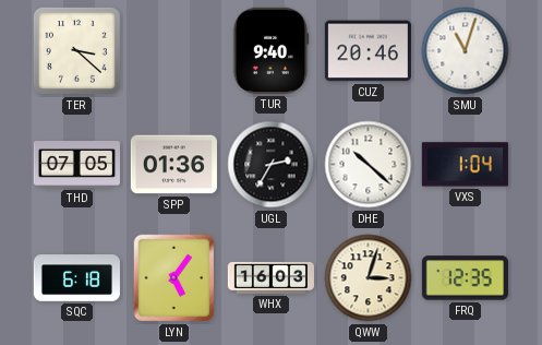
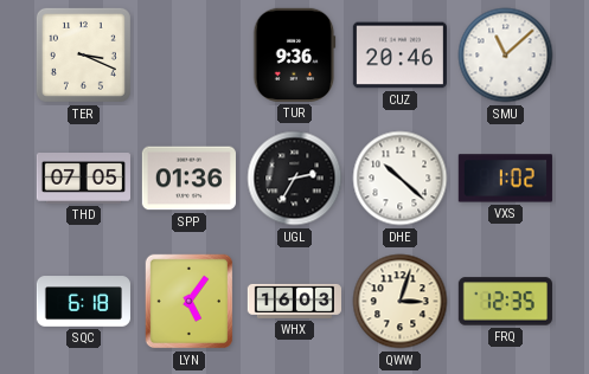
TER: 3:22 -> 3:19 (83, 54)
TUR: 9:40 -> 9:36 (295, 54)
SMU: 11:03 -> 11:08 (506, 56)
VXS: 1:04 -> 1:02 (505, 179)
